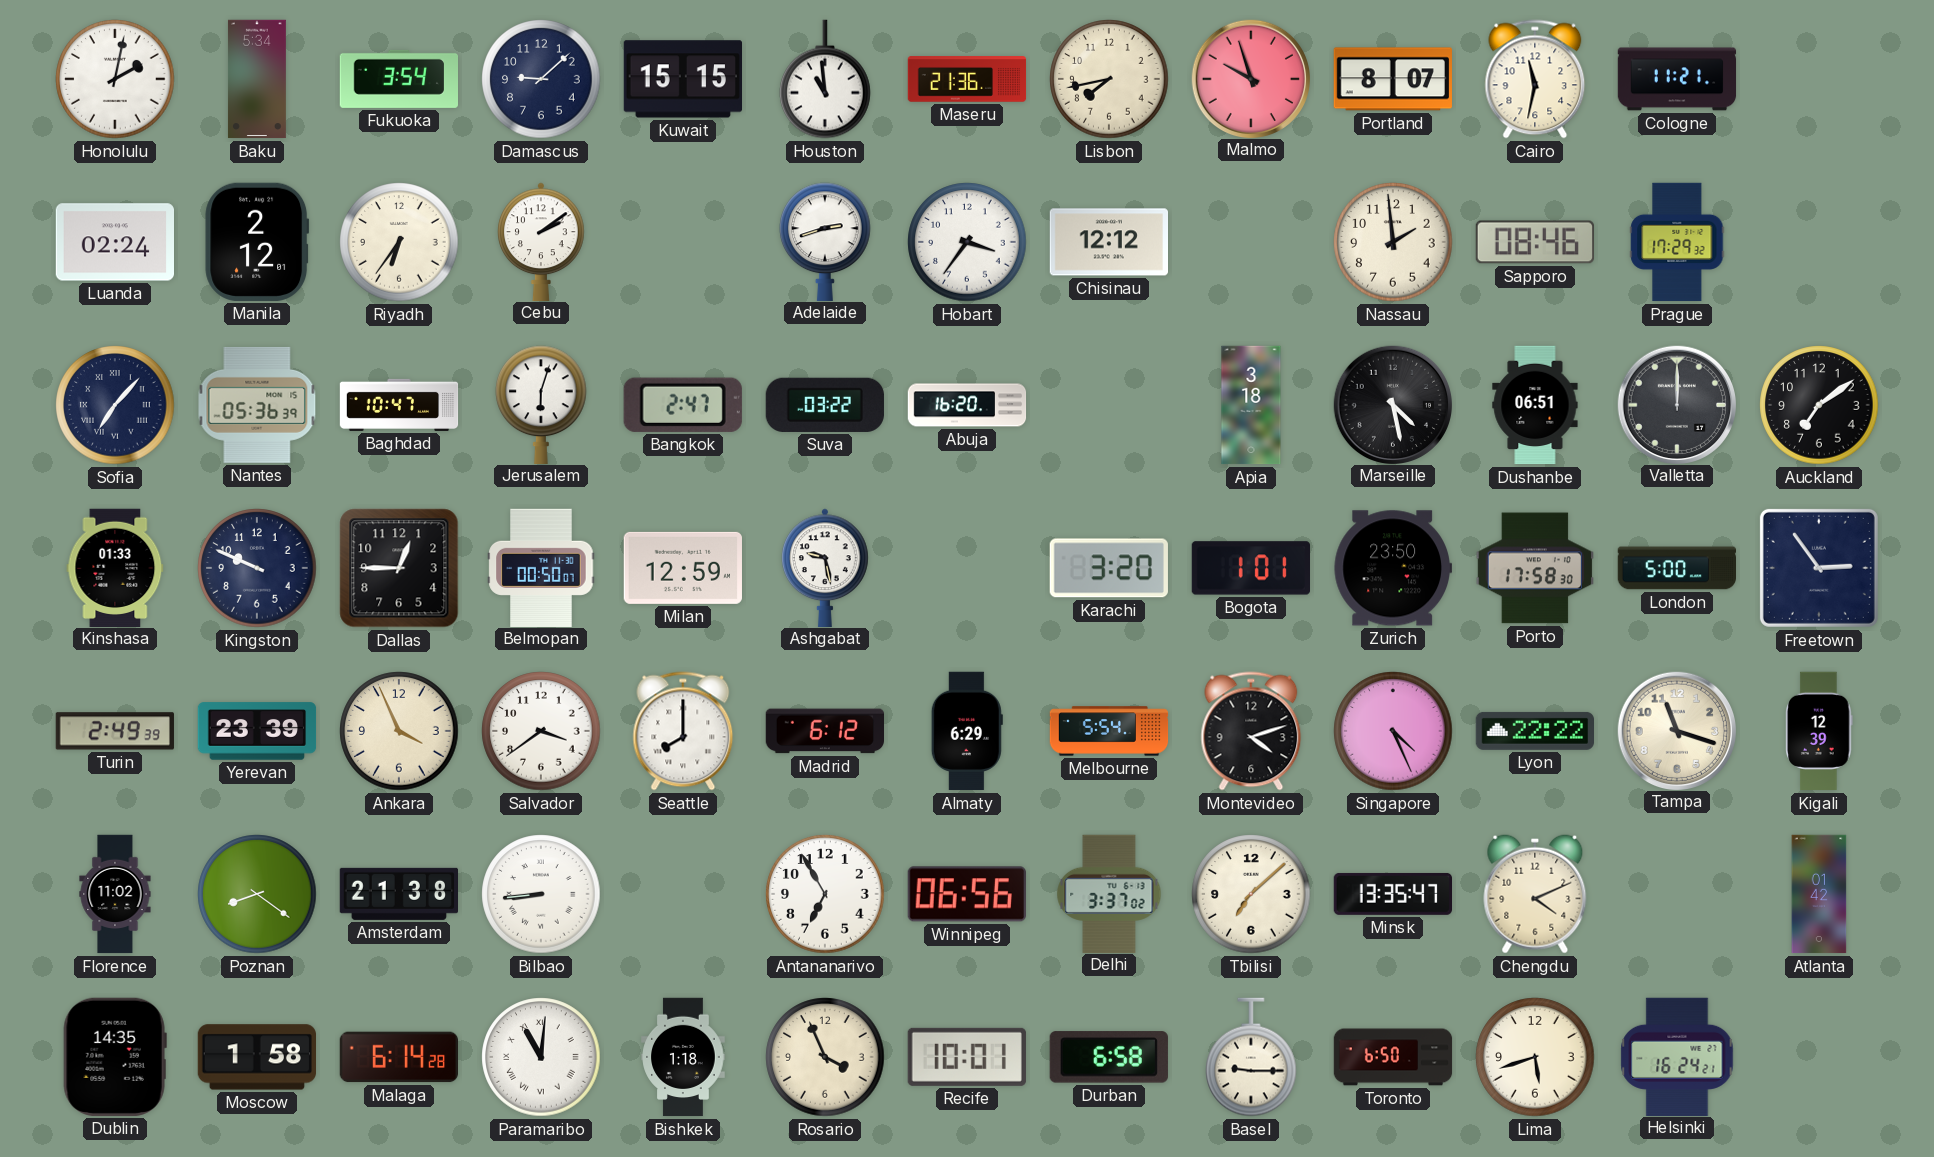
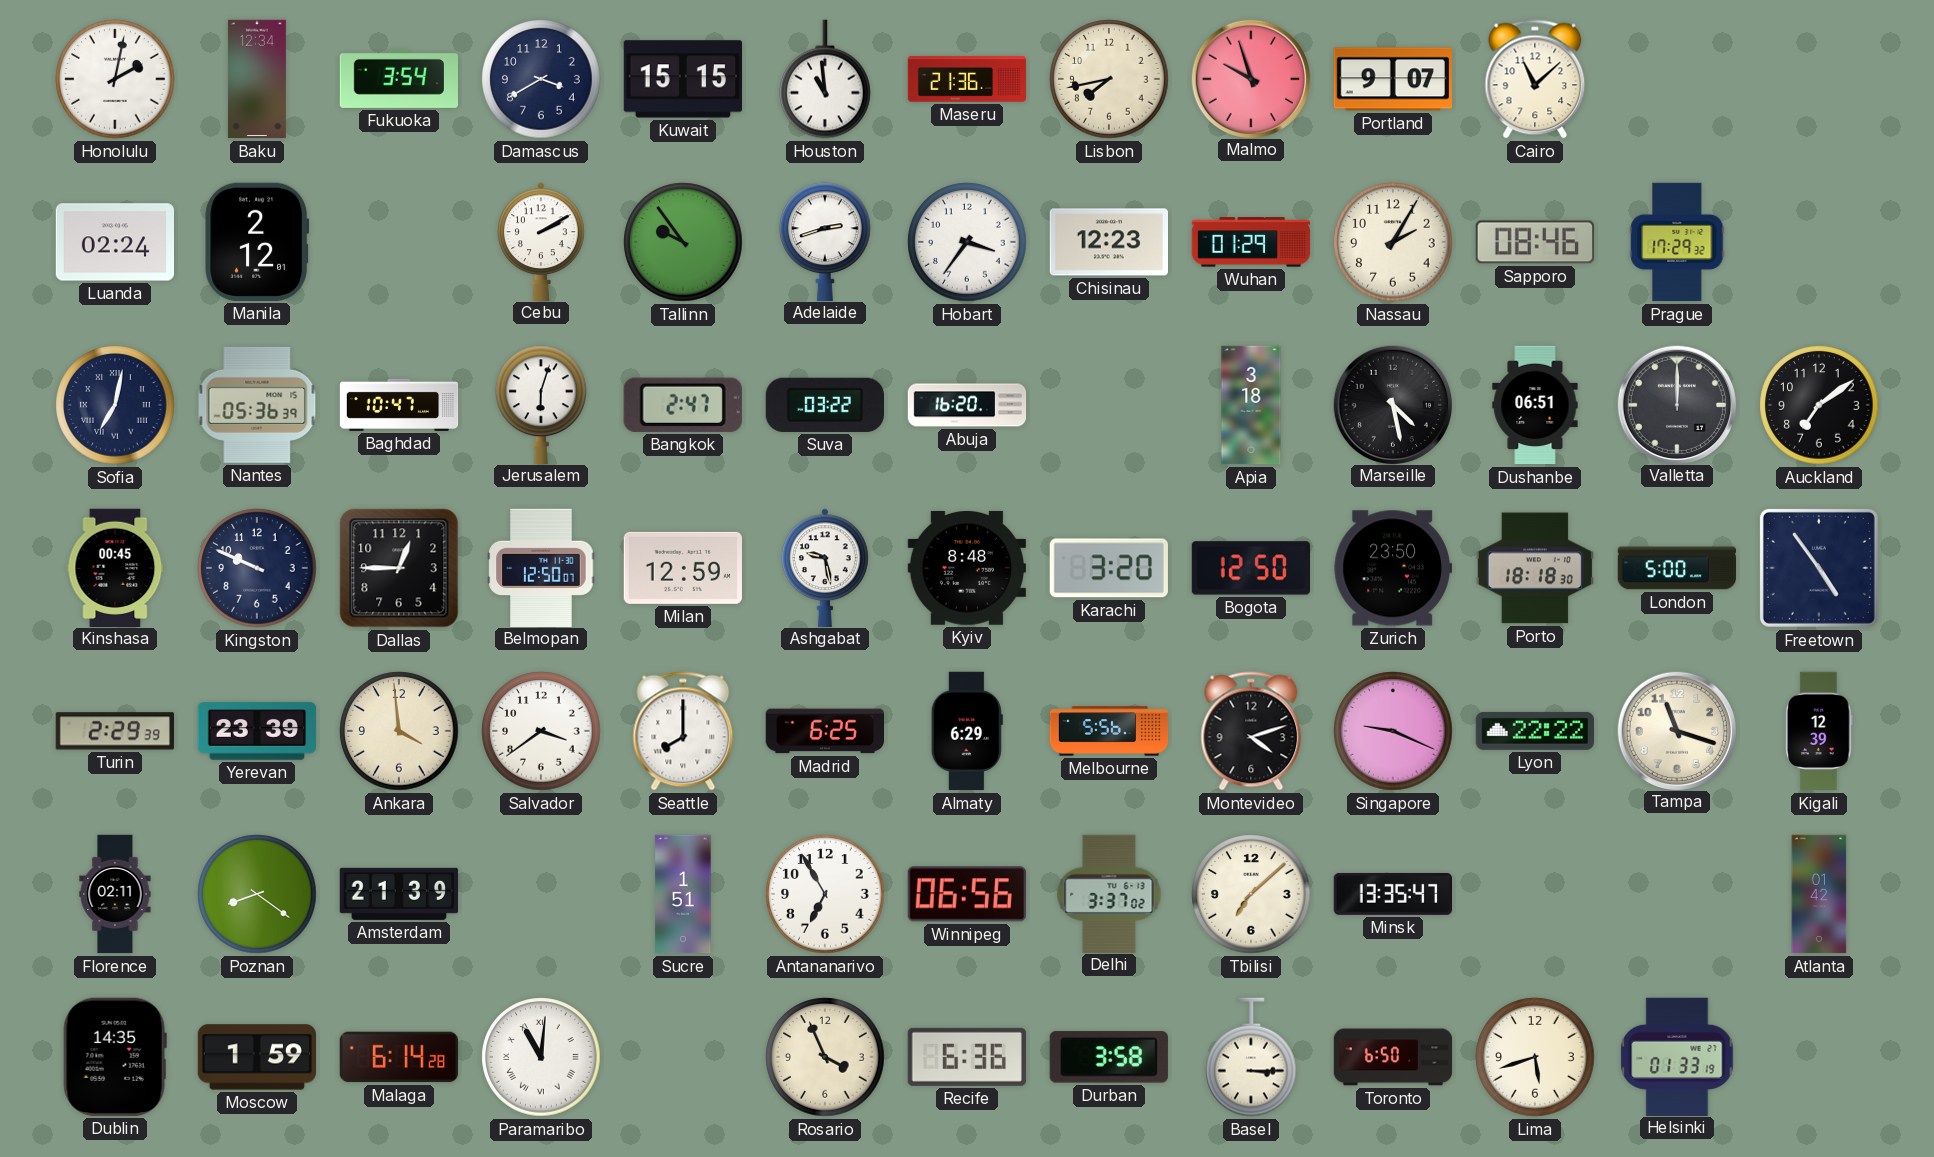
Baku: 5:34 -> 12:34 (257, 79)
Damascus: 9:08 -> 3:40 (541, 79)
Portland: 8:07 -> 9:07 (1392, 79)
Cairo: 11:32 -> 11:08 (1535, 79)
Cologne: 11:21 -> none (1677, 79)
Riyadh: 6:36 -> none (399, 242)
Cebu: 2:09 -> 2:10 (542, 241)
Tallinn: none -> 9:54 (683, 242)
Chisinau: 12:12 -> 12:23 (1108, 242)
Wuhan: none -> 01:29 (1251, 242)
Nassau: 1:59 -> 2:05 (1393, 242)
Sofia: 7:07 -> 7:02 (115, 405)
Kinshasa: 01:33 -> 00:45 (115, 567)
Belmopan: 00:50 -> 12:50 (541, 567)
Kyiv: none -> 8:48 (966, 569)
Bogota: 1:01 -> 12:50 (1250, 568)
Porto: 17:58 -> 18:18 (1534, 568)
Freetown: 2:54 -> 4:54 (1819, 568)
Turin: 2:49 -> 2:29 (115, 731)
Ankara: 3:56 -> 3:59 (399, 731)
Madrid: 6:12 -> 6:25 (824, 731)
Melbourne: 5:54 -> 5:56 (1109, 731)
Singapore: 4:26 -> 9:19 (1393, 731)
Florence: 11:02 -> 02:11 (115, 894)
Amsterdam: 21:38 -> 21:39 (398, 894)
Bilbao: 8:44 -> none (541, 894)
Sucre: none -> 1:51 (683, 894)
Chengdu: 4:11 -> none (1535, 894)
Moscow: 1:58 -> 1:59 (256, 1057)
Bishkek: 1:18 -> none (683, 1057)
Recife: 10:01 -> 6:36 (967, 1057)
Durban: 6:58 -> 3:58 (1109, 1057)
Basel: 9:15 -> 3:15 (1251, 1057)
Helsinki: 16:24 -> 01:33 (1677, 1056)
